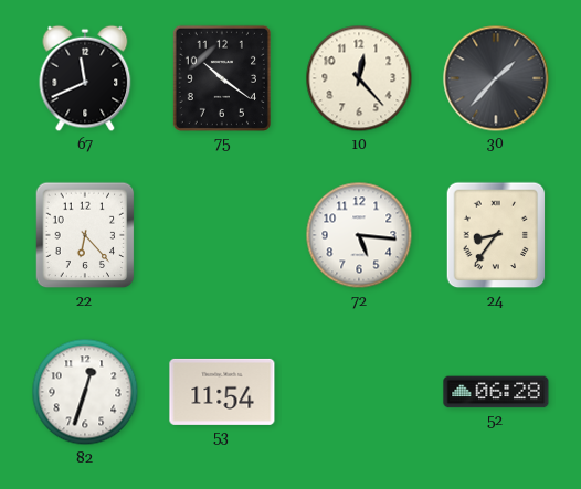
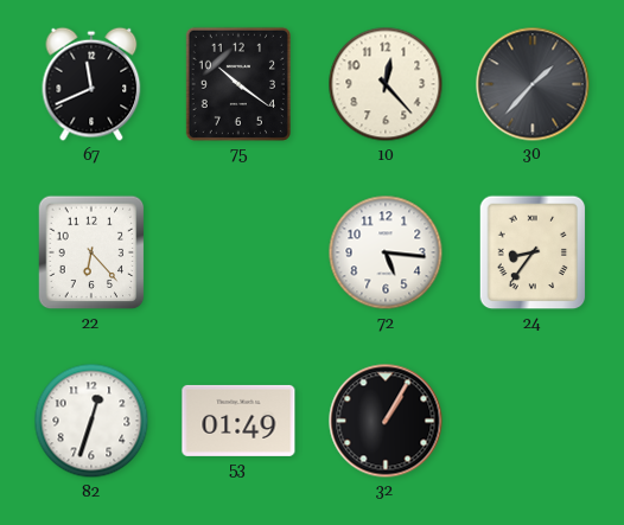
53: 11:54 -> 01:49 (238, 421)
32: none -> 1:05 (386, 421)
52: 06:28 -> none (496, 392)
